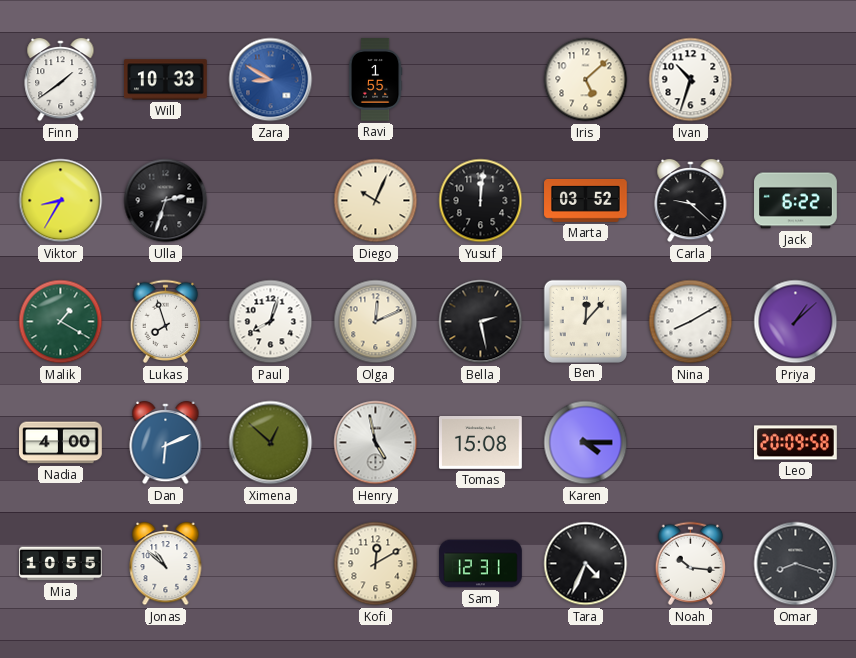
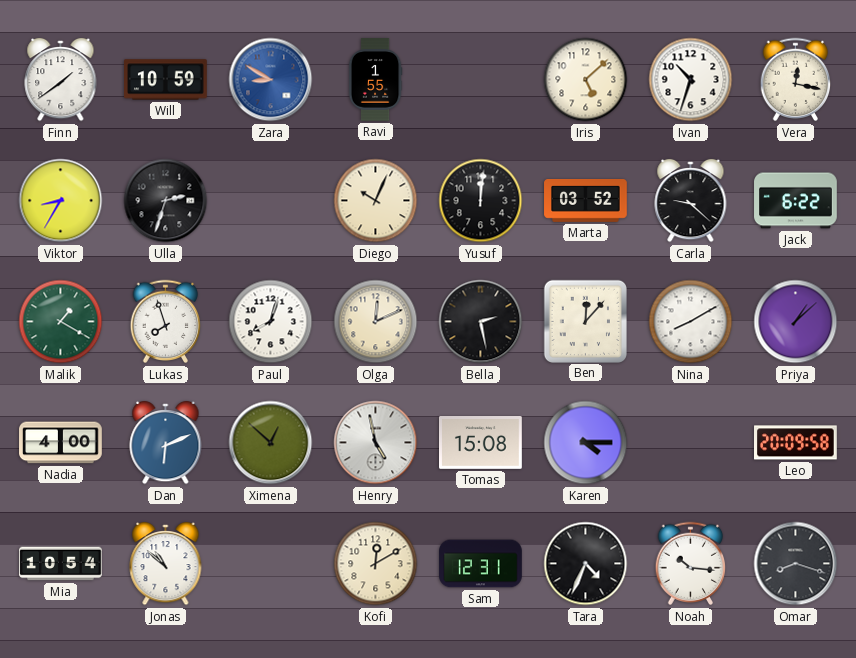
Will: 10:33 -> 10:59 (166, 80)
Vera: none -> 12:17 (796, 80)
Mia: 10:55 -> 10:54 (61, 564)
